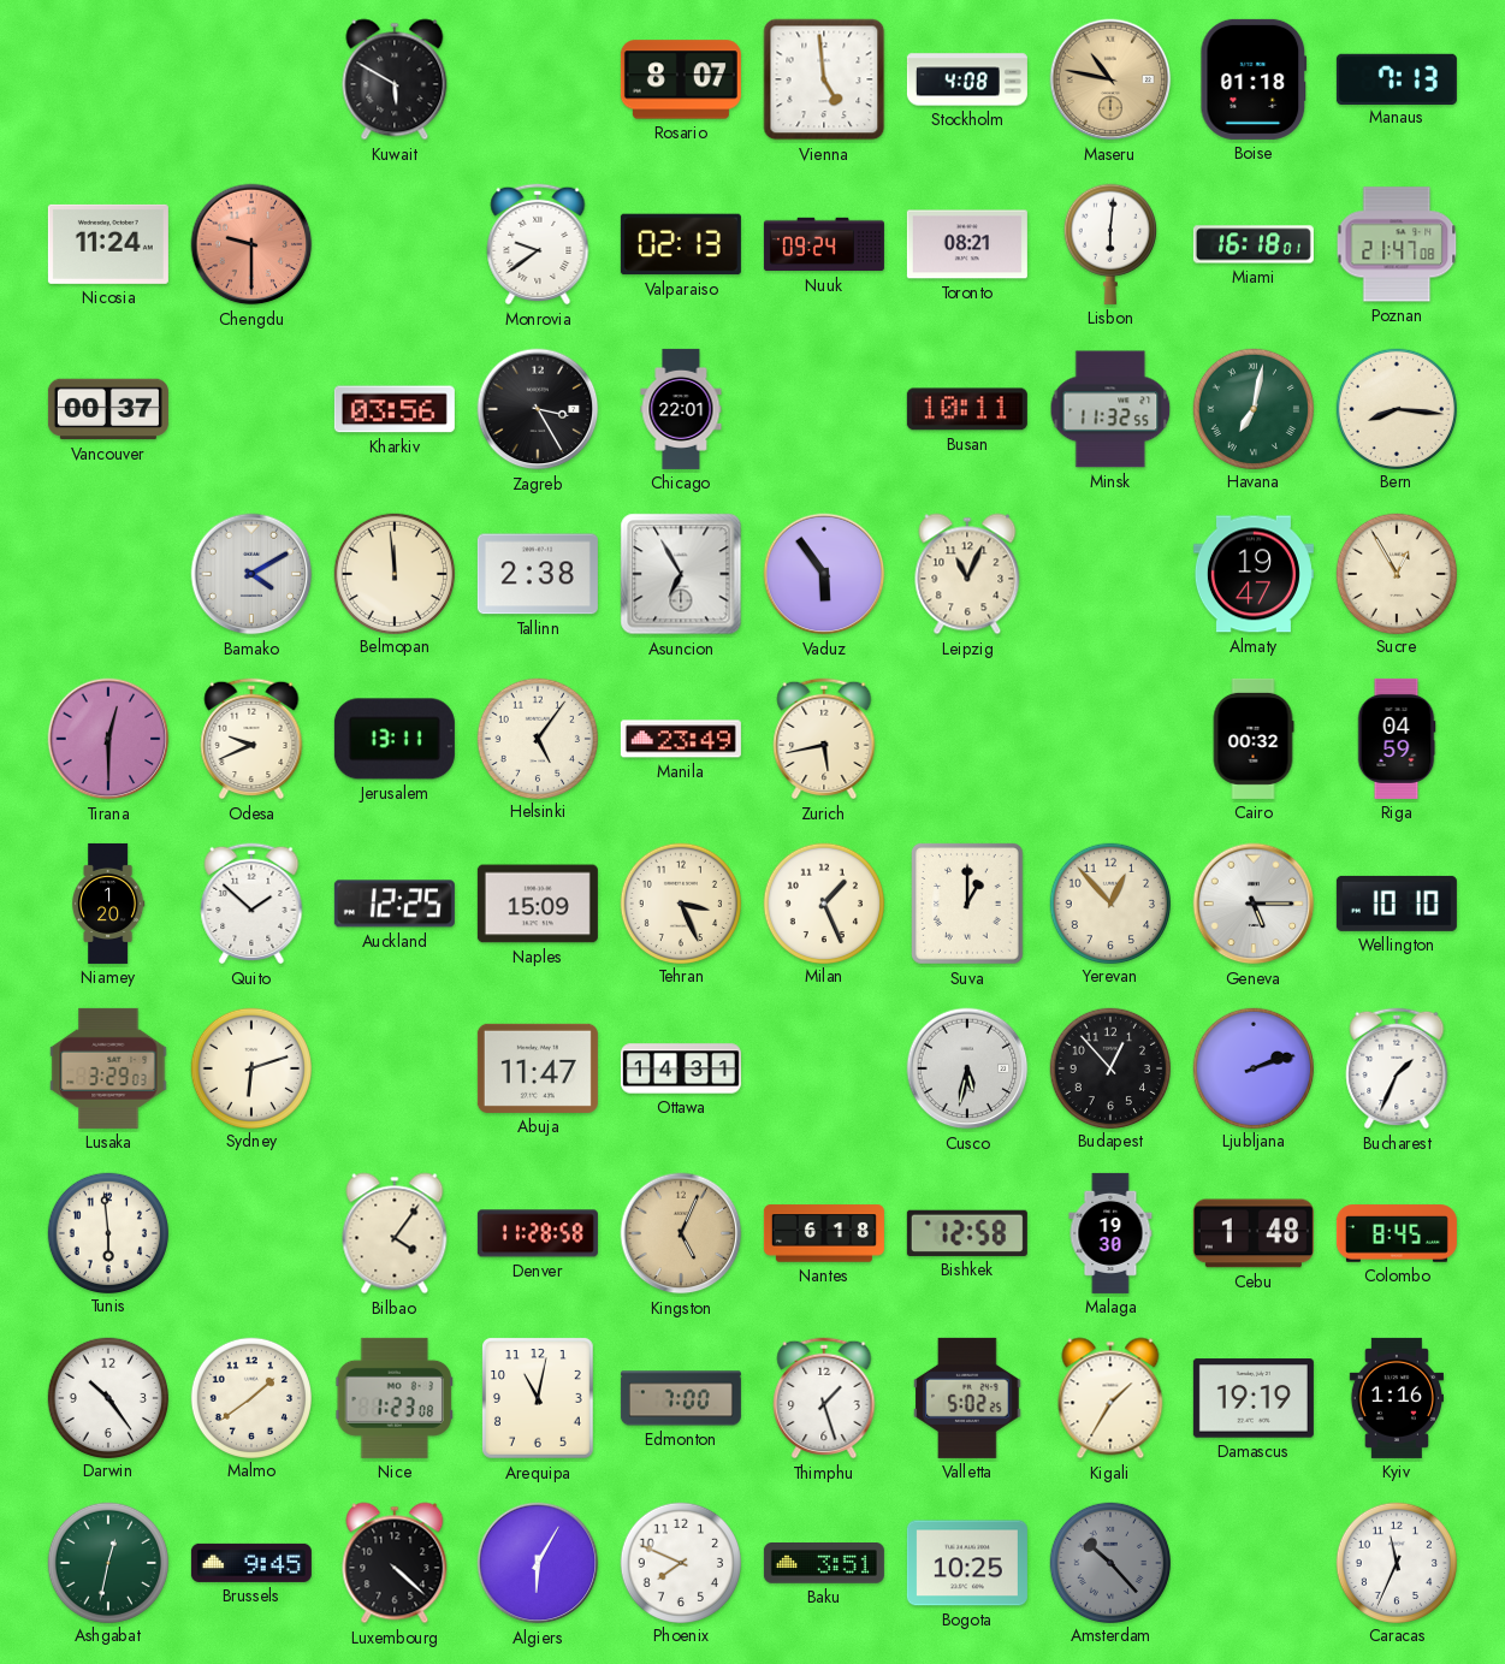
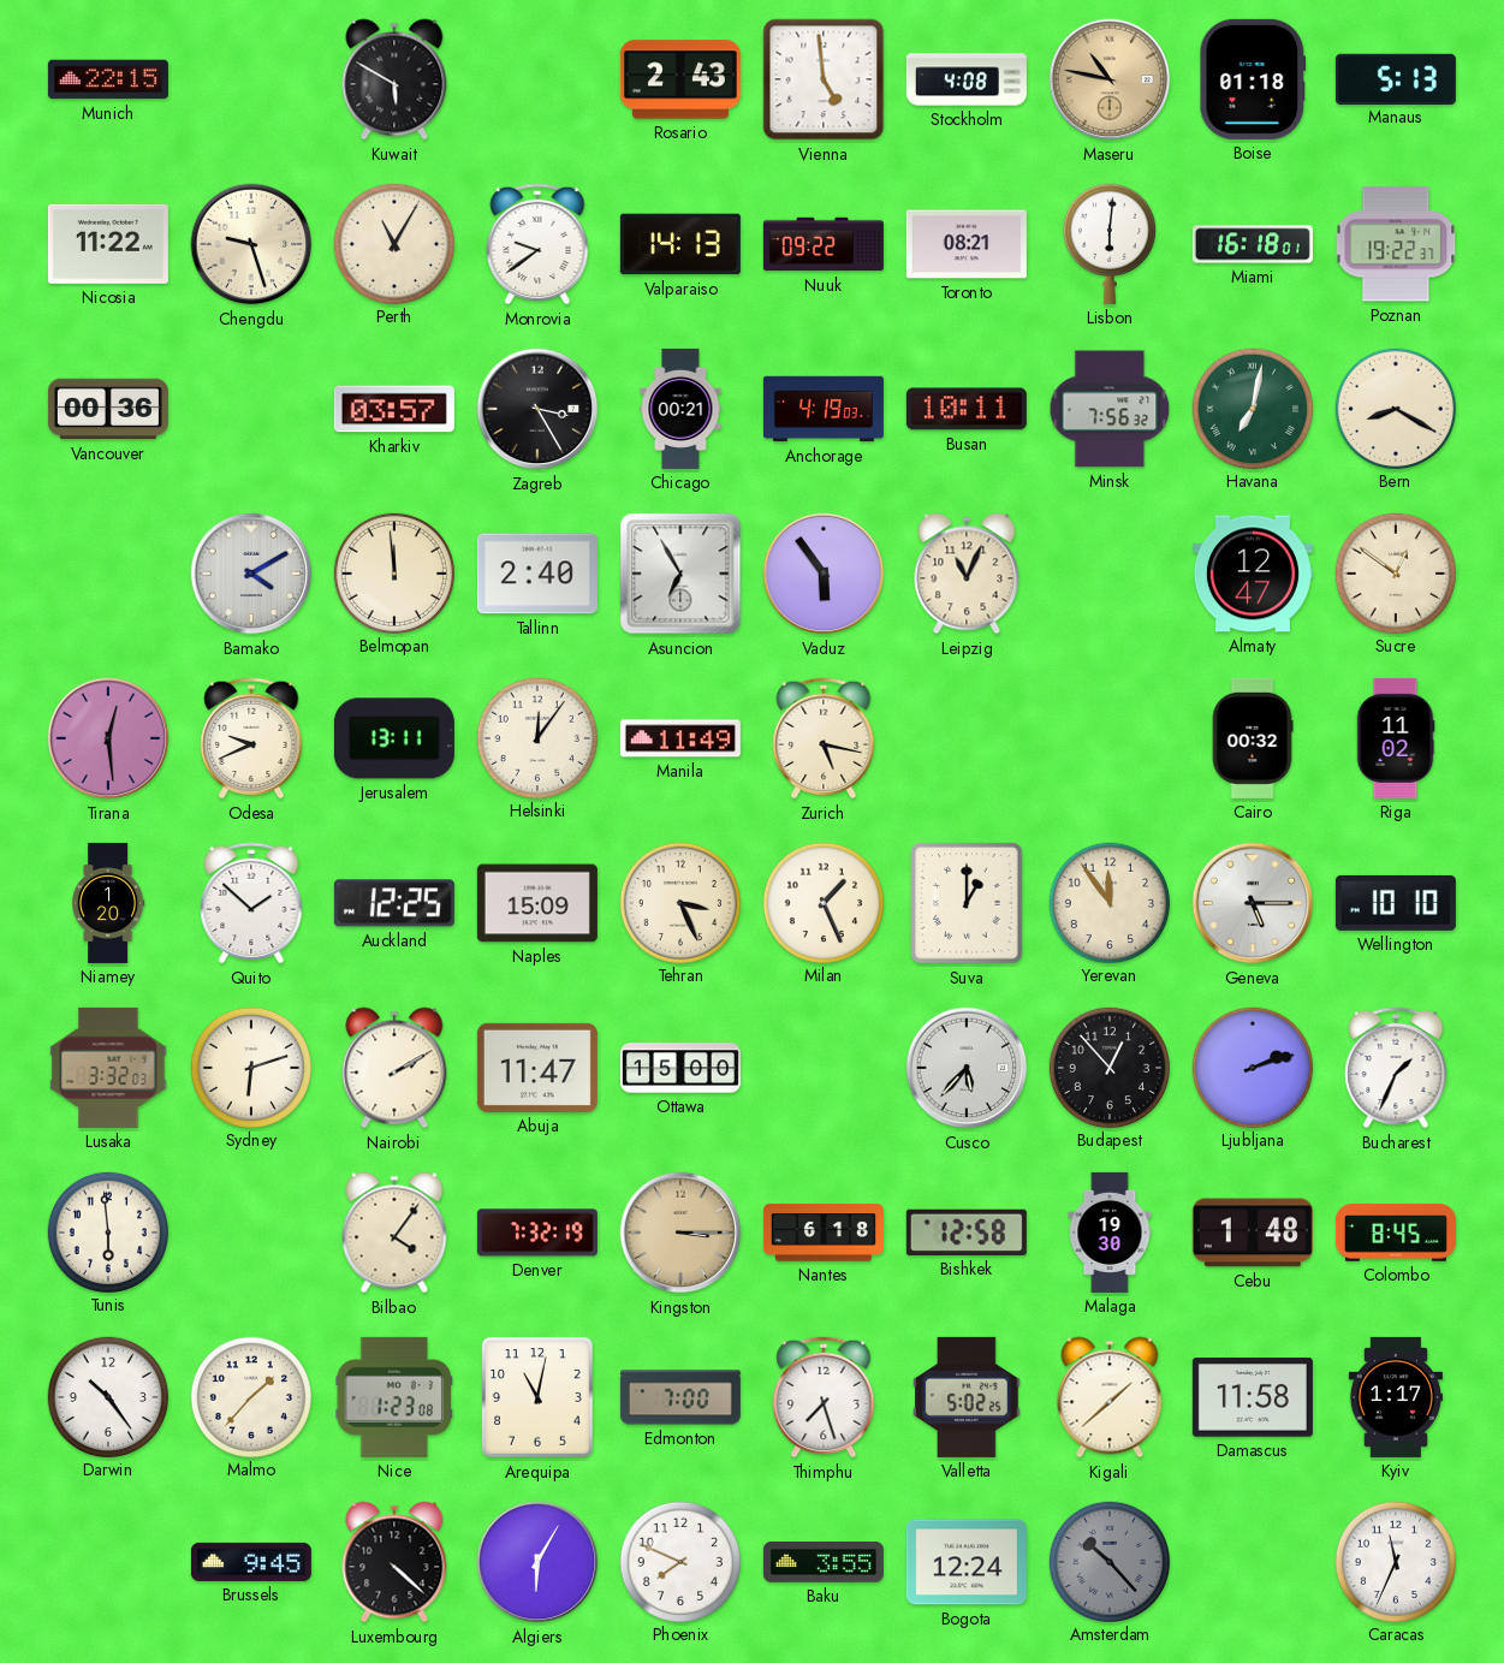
Munich: none -> 22:15 (108, 79)
Rosario: 8:07 -> 2:43 (680, 79)
Manaus: 7:13 -> 5:13 (1396, 78)
Nicosia: 11:24 -> 11:22 (108, 244)
Chengdu: 9:30 -> 9:27 (251, 244)
Chengdu dial: salmon -> cream (251, 244)
Perth: none -> 11:05 (393, 243)
Valparaiso: 02:13 -> 14:13 (680, 244)
Nuuk: 09:24 -> 09:22 (824, 244)
Poznan: 21:47 -> 19:22 (1396, 244)
Vancouver: 00:37 -> 00:36 (108, 409)
Kharkiv: 03:56 -> 03:57 (394, 409)
Chicago: 22:01 -> 00:21 (680, 409)
Anchorage: none -> 4:19 (824, 409)
Minsk: 11:32 -> 7:56 (1110, 409)
Bern: 8:16 -> 8:20 (1395, 408)
Tallinn: 2:38 -> 2:40 (537, 574)
Almaty: 19:47 -> 12:47 (1253, 574)
Sucre: 12:55 -> 12:51 (1395, 572)
Tirana: 12:30 -> 12:29 (108, 738)
Helsinki: 5:06 -> 12:06 (536, 737)
Manila: 23:49 -> 11:49 (680, 738)
Zurich: 5:43 -> 5:17 (824, 738)
Riga: 04:59 -> 11:02 (1396, 738)
Yerevan: 12:53 -> 11:54 (1108, 902)
Lusaka: 3:29 -> 3:32 (108, 1068)
Nairobi: none -> 2:10 (394, 1068)
Ottawa: 14:31 -> 15:00 (680, 1068)
Cusco: 5:32 -> 5:37 (967, 1068)
Denver: 11:28 -> 7:32 (537, 1233)
Kingston: 5:04 -> 3:15 (680, 1233)
Malmo: 1:39 -> 1:37 (250, 1396)
Thimphu: 1:27 -> 7:27 (824, 1397)
Kigali: 1:35 -> 1:38 (1110, 1397)
Damascus: 19:19 -> 11:58 (1253, 1397)
Kyiv: 1:16 -> 1:17 (1395, 1397)
Ashgabat: 12:32 -> none (107, 1562)
Baku: 3:51 -> 3:55 (824, 1563)
Bogota: 10:25 -> 12:24 (967, 1562)
